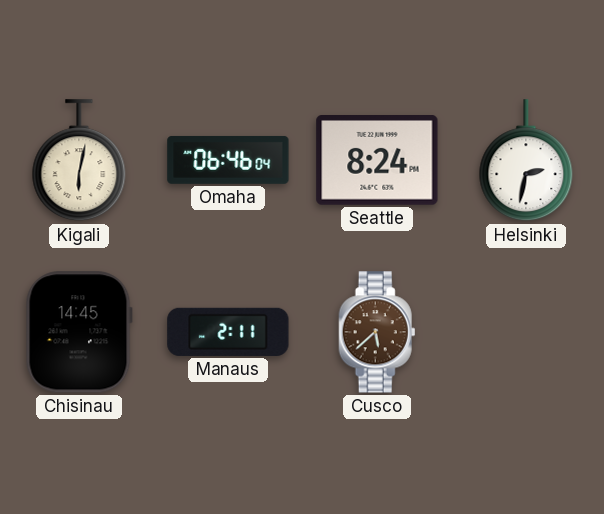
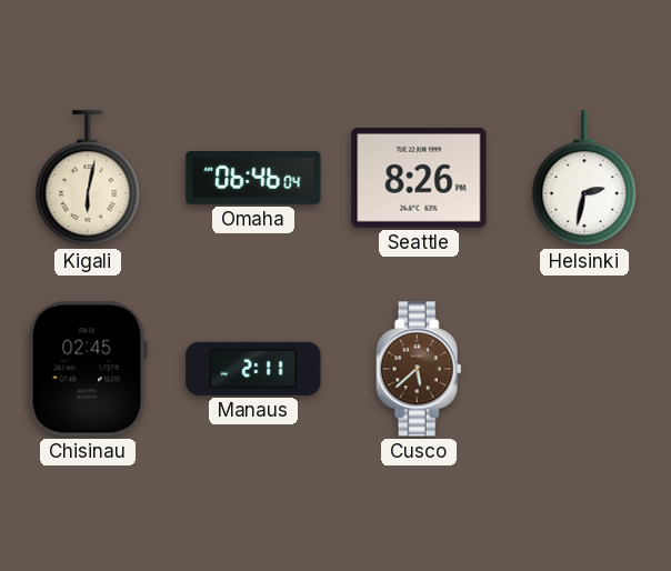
Seattle: 8:24 -> 8:26 (419, 179)
Chisinau: 14:45 -> 02:45 (88, 369)
